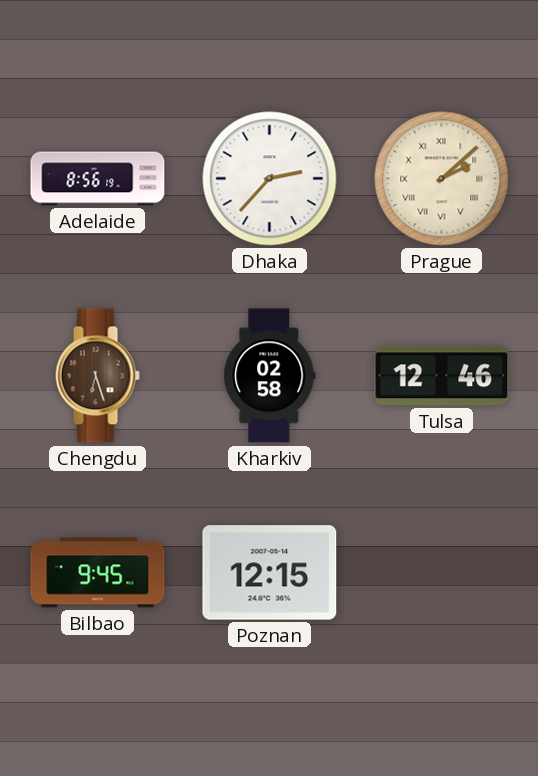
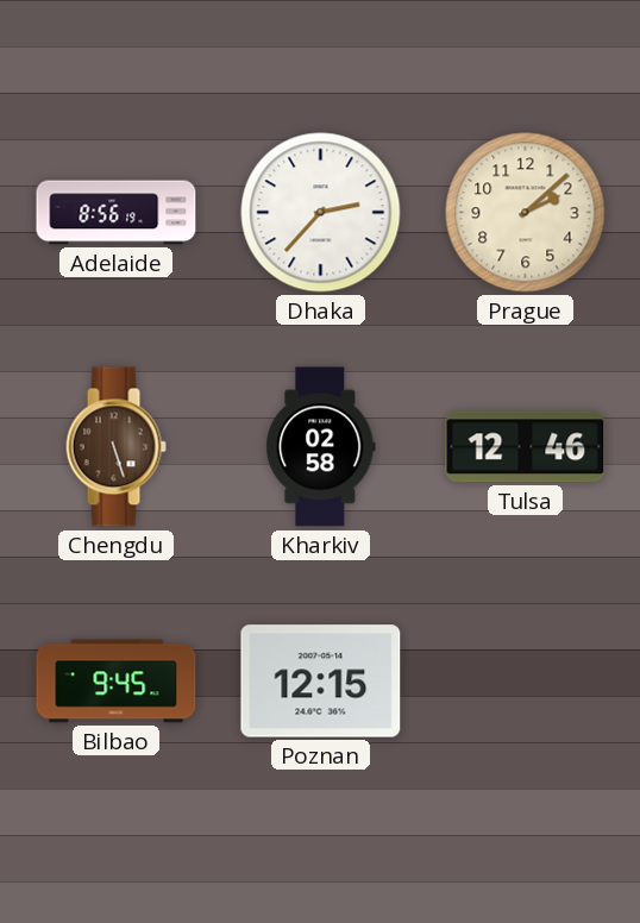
Prague numerals: Roman -> Arabic (526, 213)
Chengdu: 6:27 -> 5:27 (115, 447)
